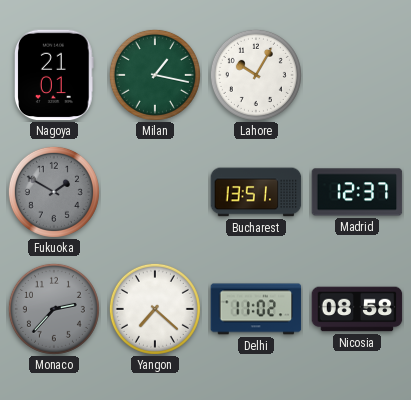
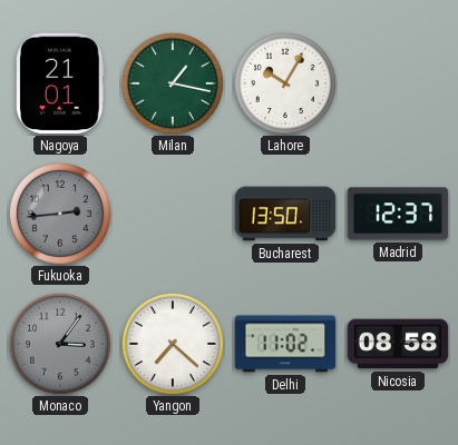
Fukuoka: 1:50 -> 2:44 (60, 214)
Bucharest: 13:51 -> 13:50 (285, 214)
Monaco: 2:37 -> 3:06 (60, 344)
